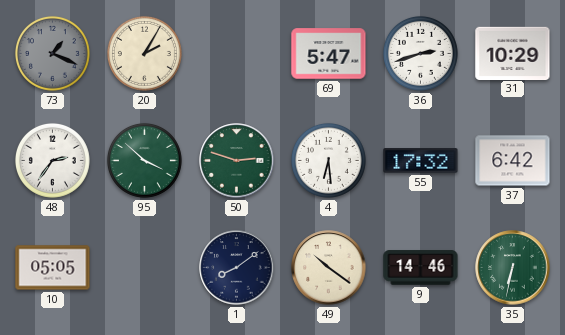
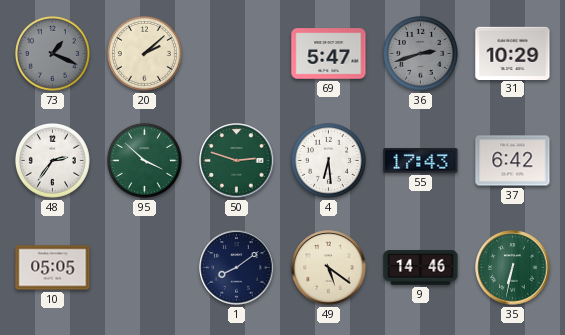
20: 2:05 -> 2:08 (144, 53)
36 dial: white -> grey (420, 53)
55: 17:32 -> 17:43 (421, 161)
49: 10:21 -> 5:21 (329, 268)
